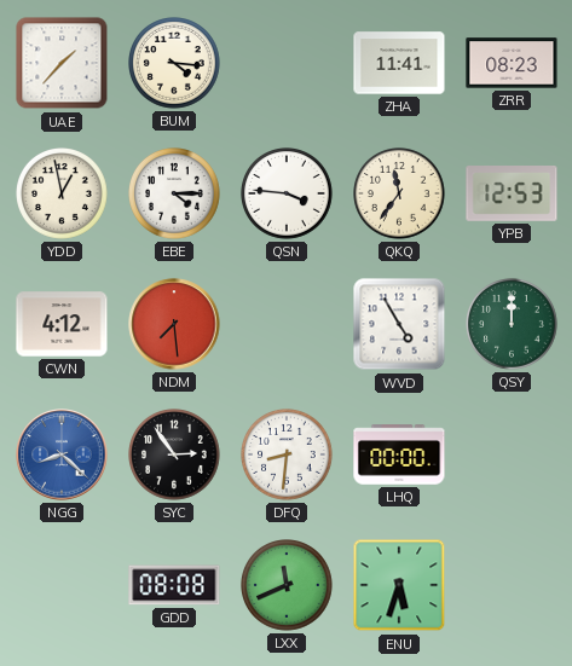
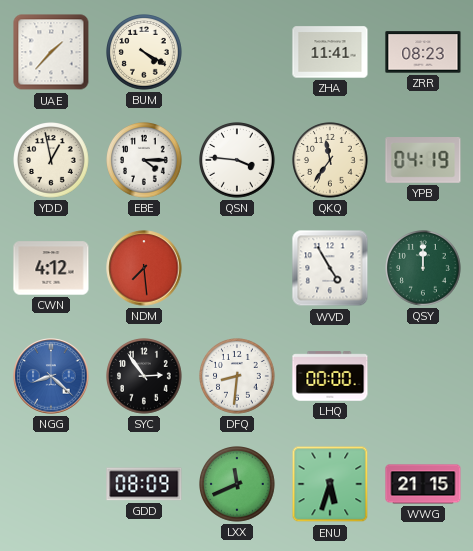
BUM: 4:16 -> 4:20 (145, 53)
YPB: 12:53 -> 04:19 (423, 160)
GDD: 08:08 -> 08:09 (144, 484)
WWG: none -> 21:15 (423, 484)
